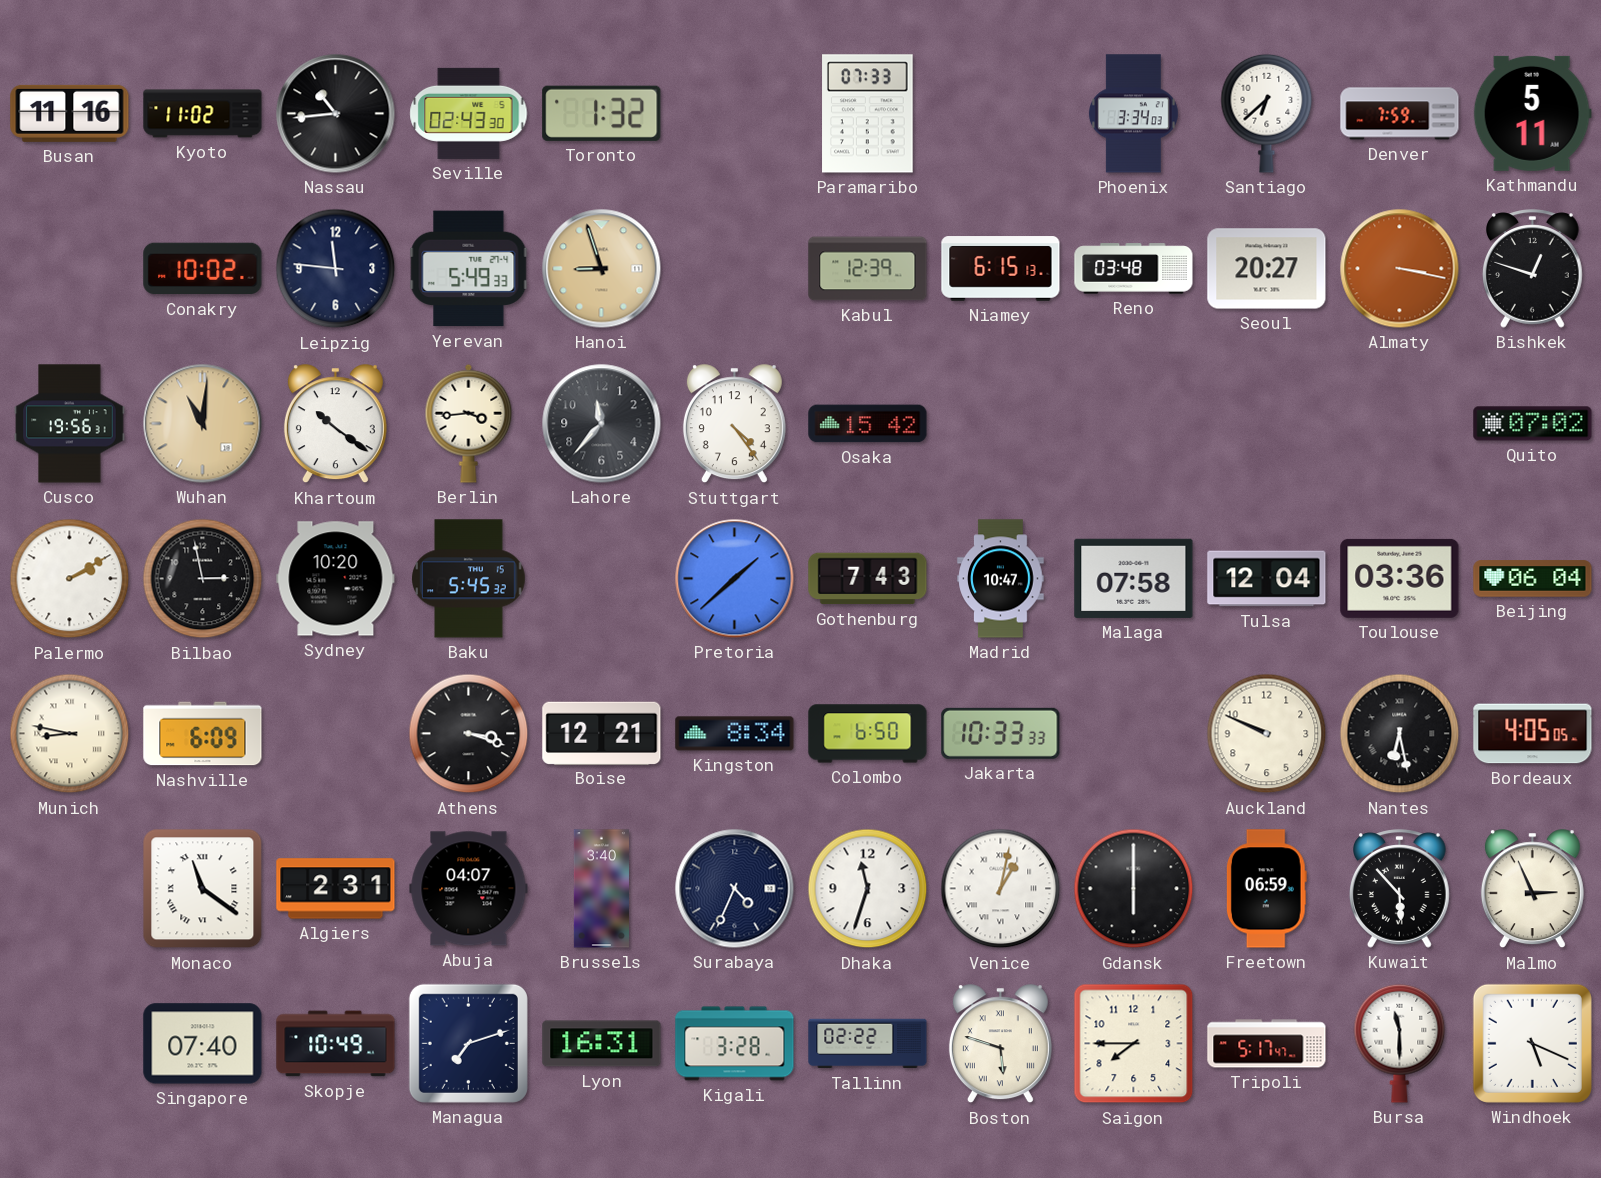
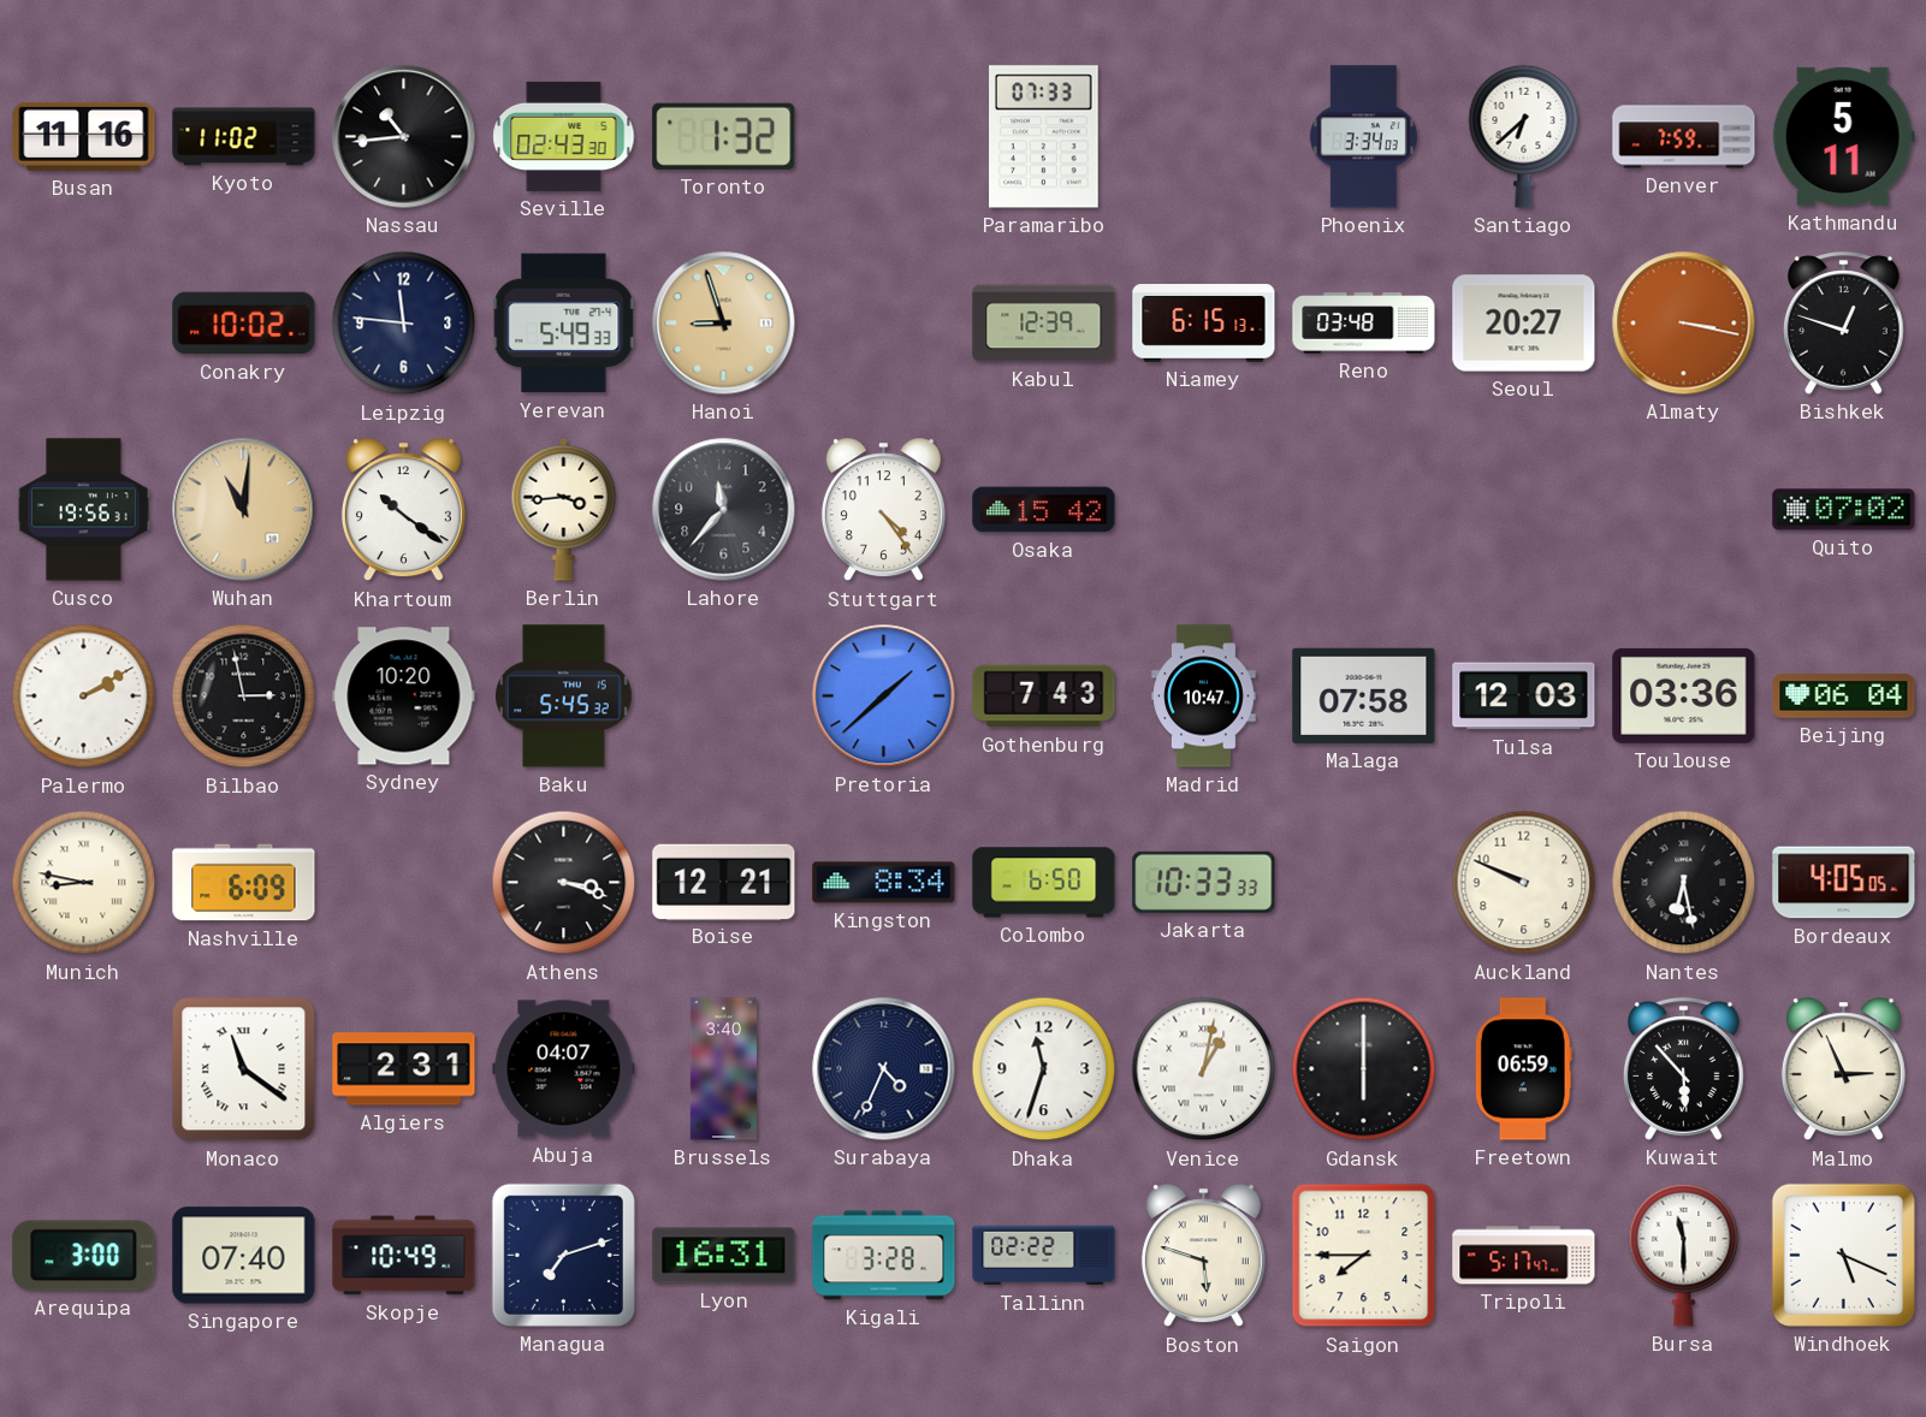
Tulsa: 12:04 -> 12:03 (1524, 696)
Arequipa: none -> 3:00 (84, 1256)
